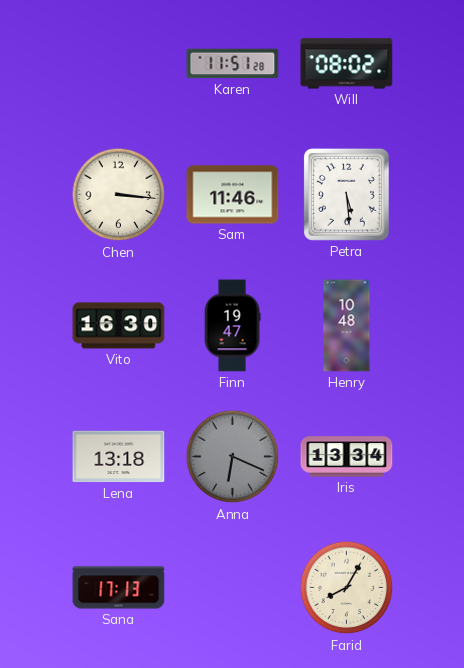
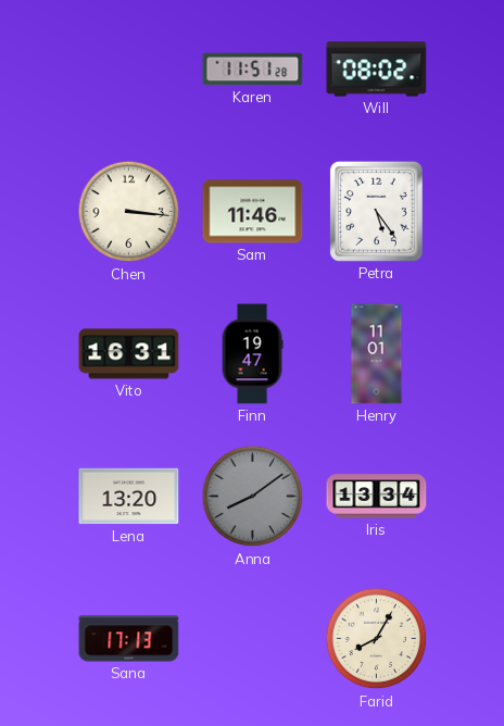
Petra: 5:29 -> 5:24 (376, 211)
Vito: 16:30 -> 16:31 (129, 354)
Henry: 10:48 -> 11:01 (377, 354)
Lena: 13:18 -> 13:20 (129, 497)
Anna: 6:19 -> 8:09 (253, 497)
